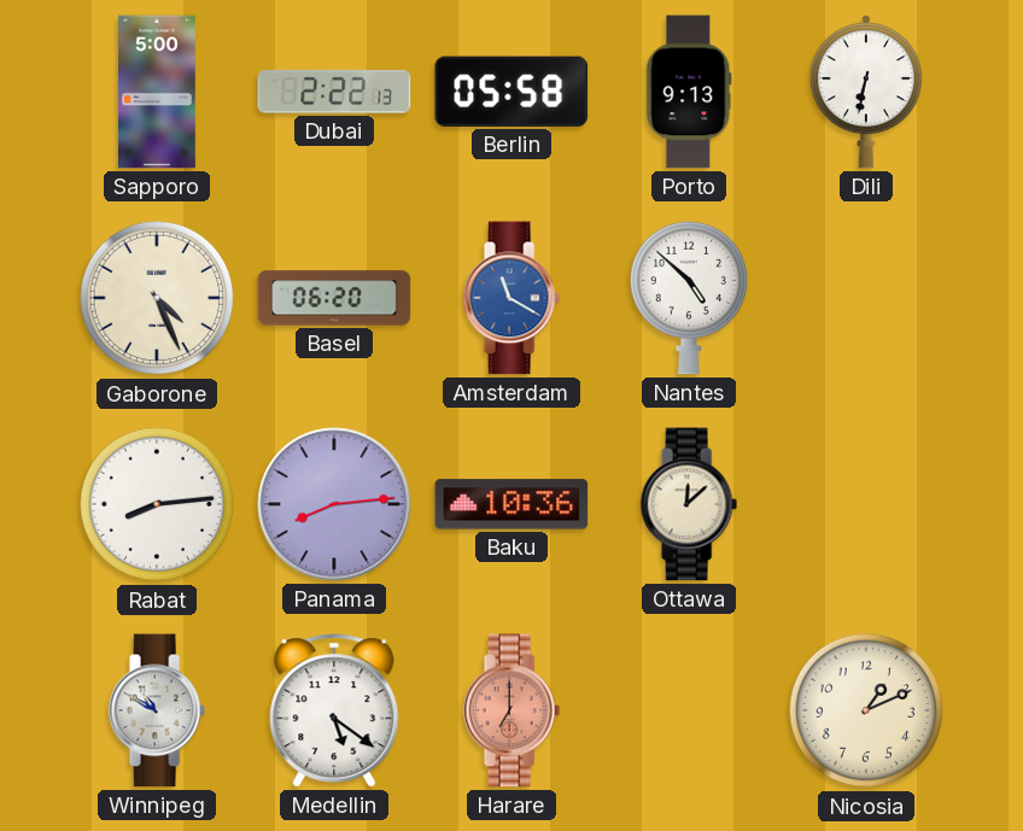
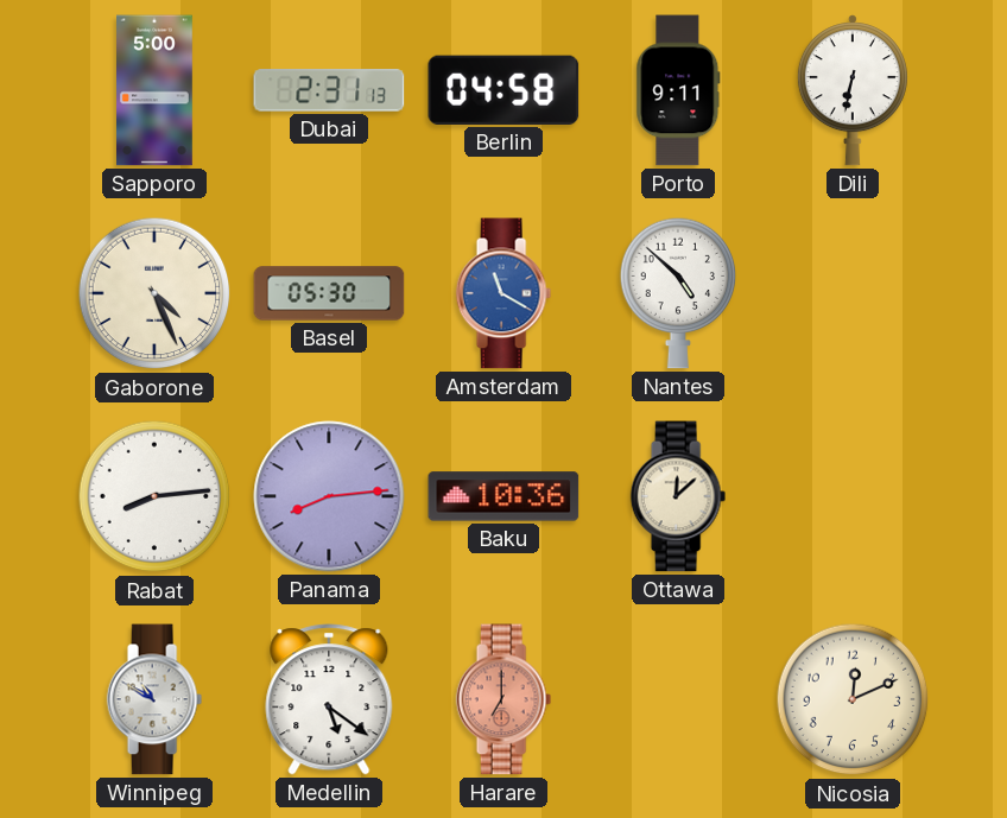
Dubai: 2:22 -> 2:31 (329, 90)
Berlin: 05:58 -> 04:58 (503, 90)
Porto: 9:13 -> 9:11 (678, 90)
Basel: 06:20 -> 05:30 (329, 293)
Nicosia: 1:11 -> 12:11 (853, 699)
